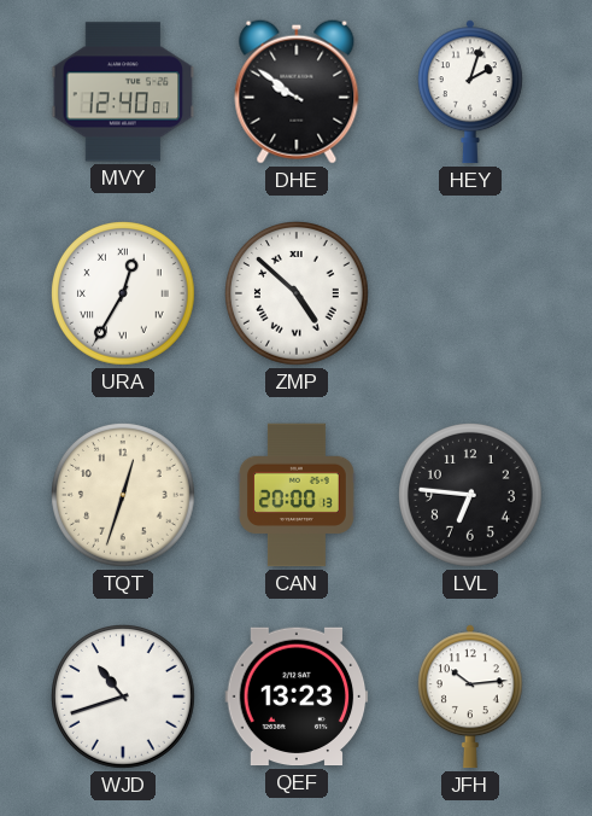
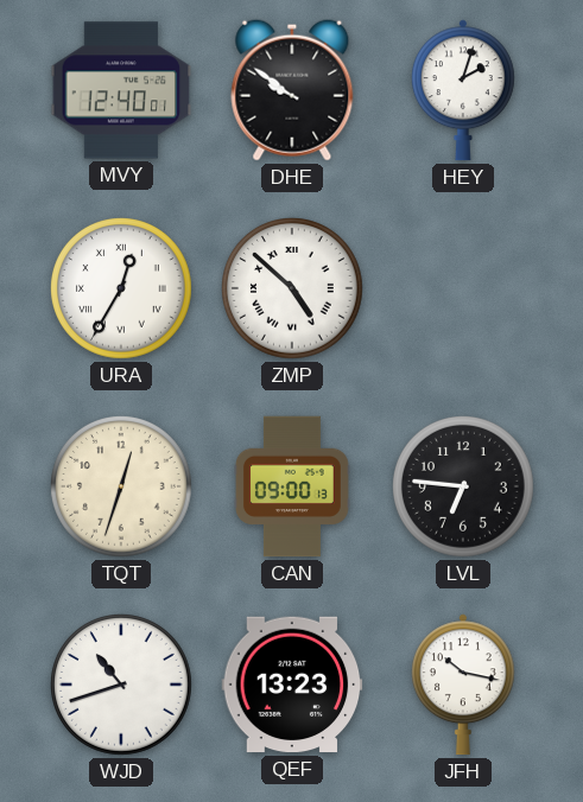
CAN: 20:00 -> 09:00 (292, 486)
JFH: 10:14 -> 10:17 (463, 685)
